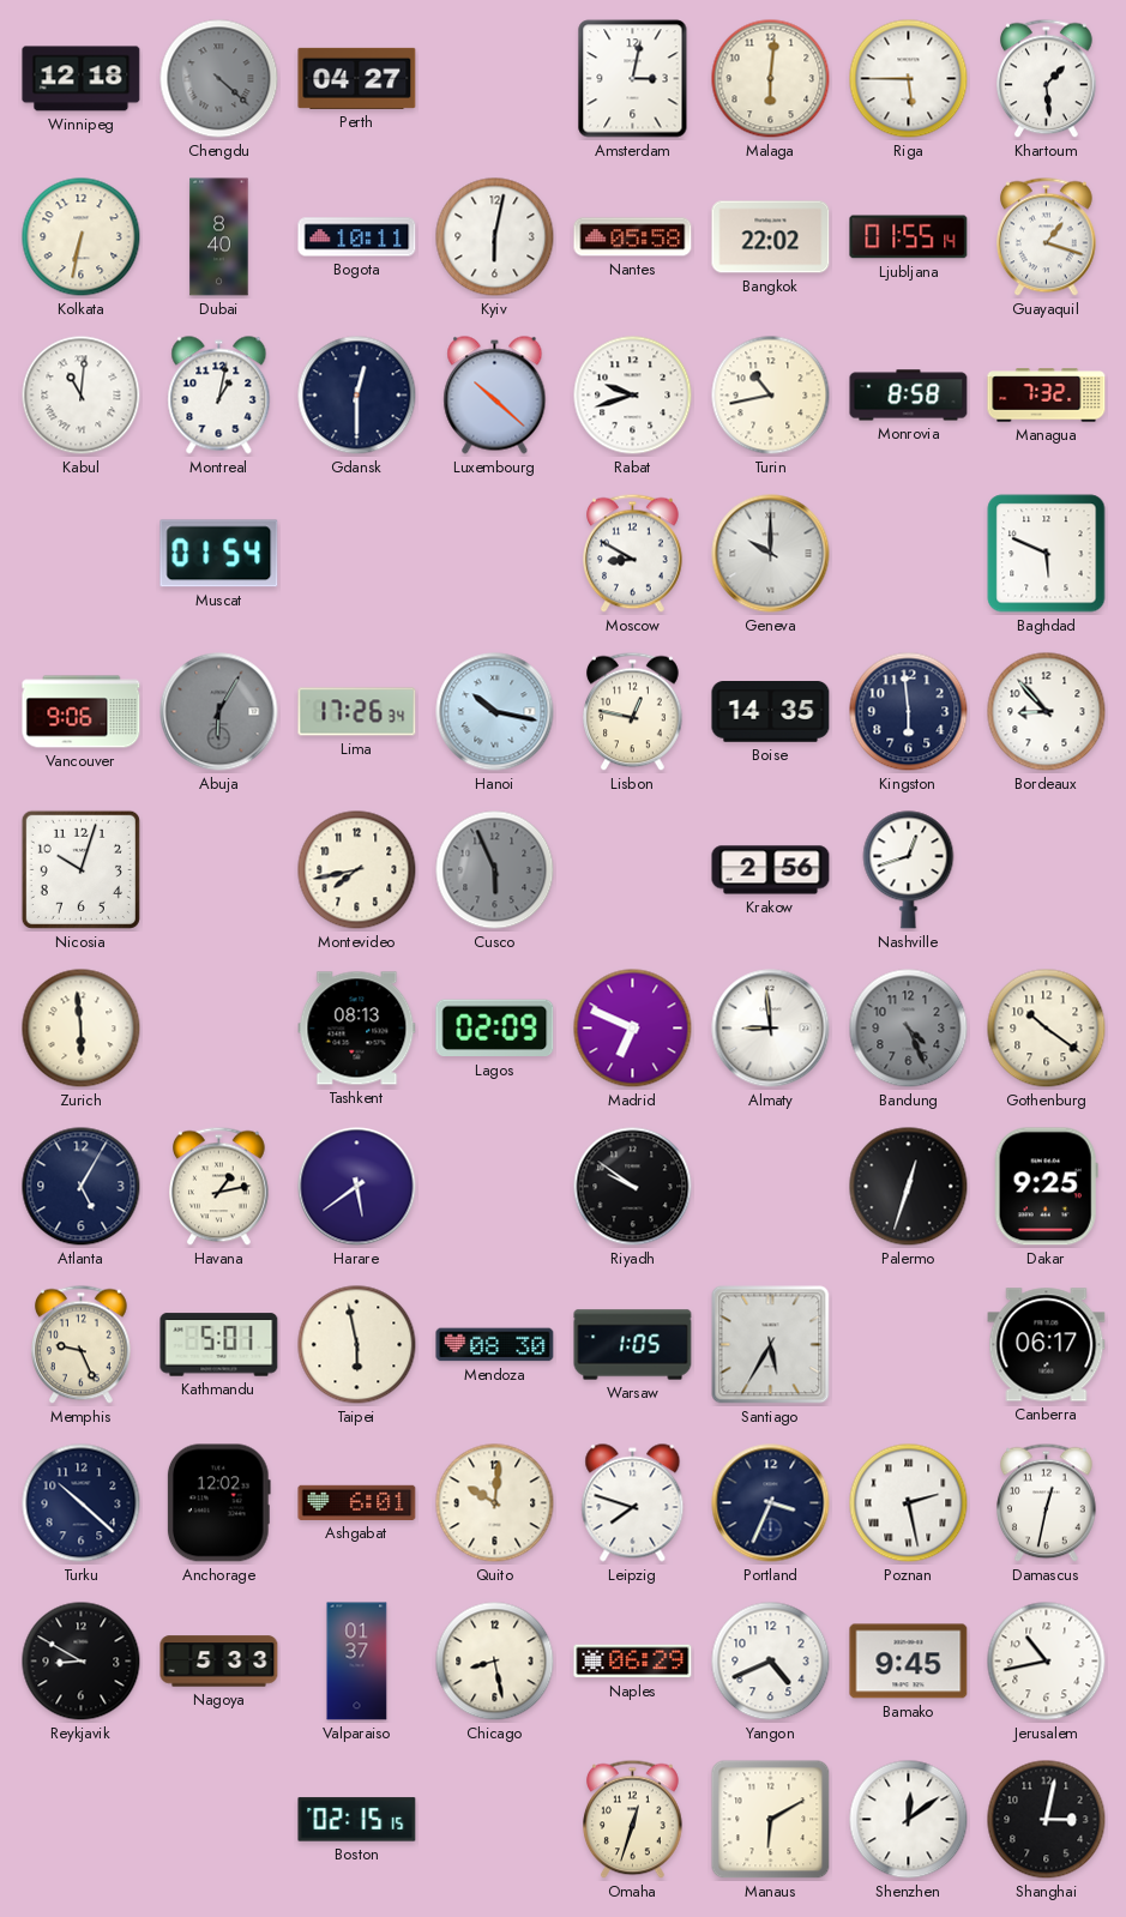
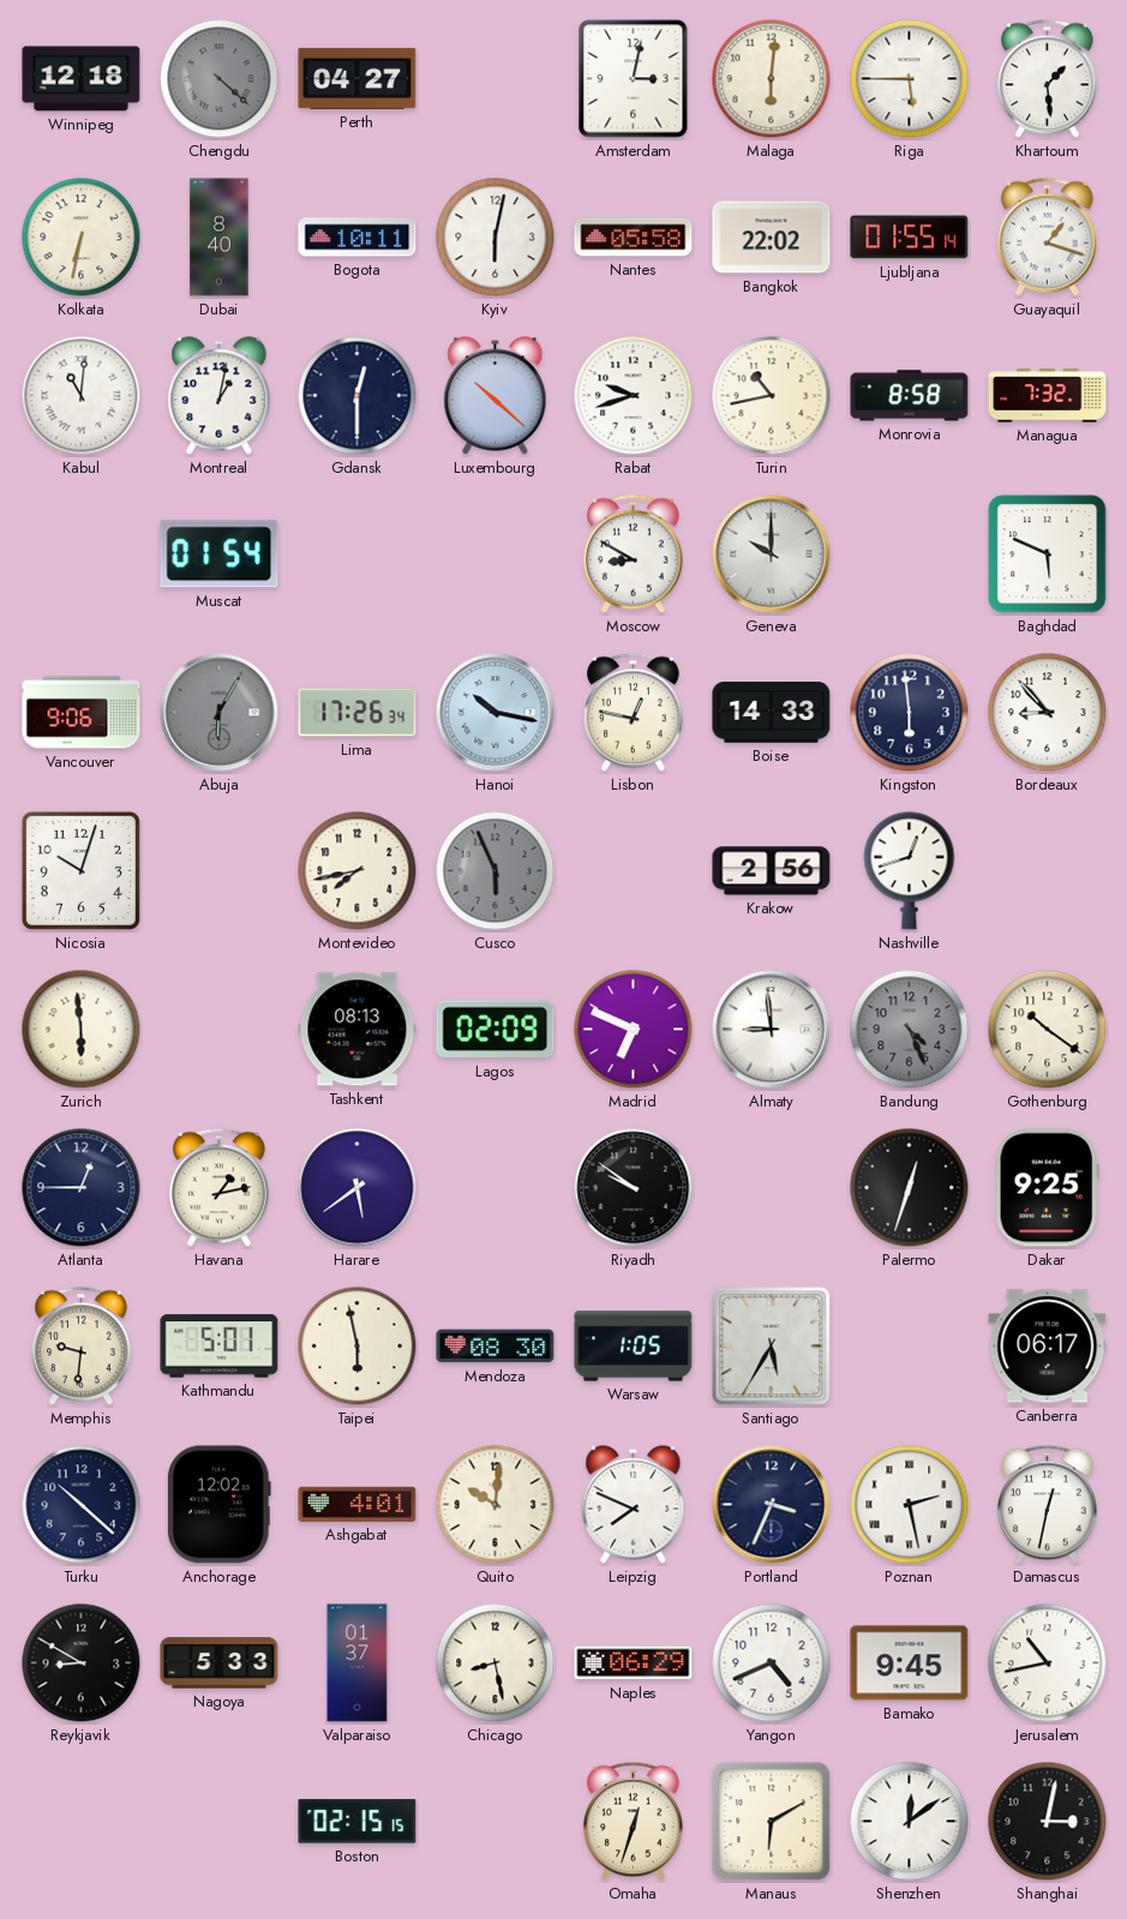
Boise: 14:35 -> 14:33 (772, 713)
Atlanta: 5:05 -> 12:45 (82, 1188)
Memphis: 9:26 -> 9:31 (82, 1347)
Ashgabat: 6:01 -> 4:01 (358, 1504)
Leipzig: 7:48 -> 7:49 (634, 1505)
